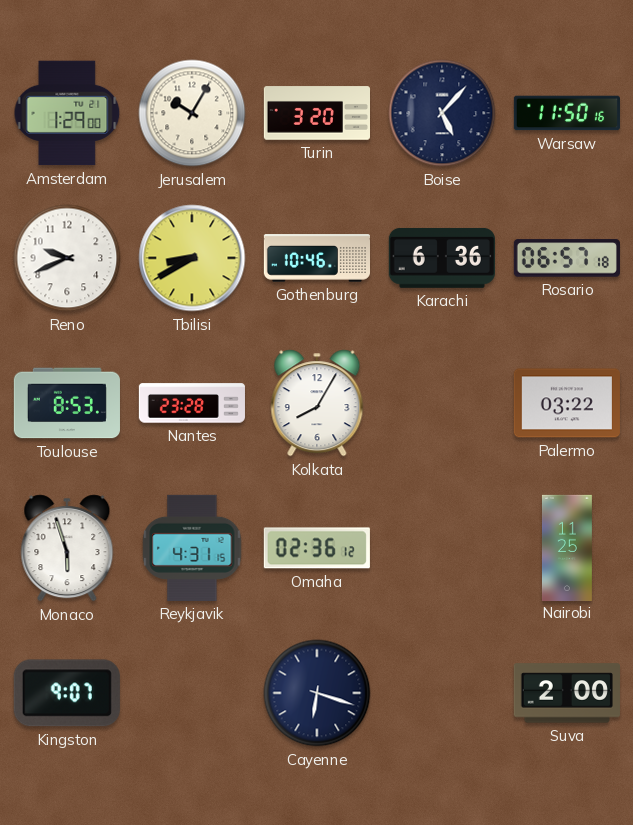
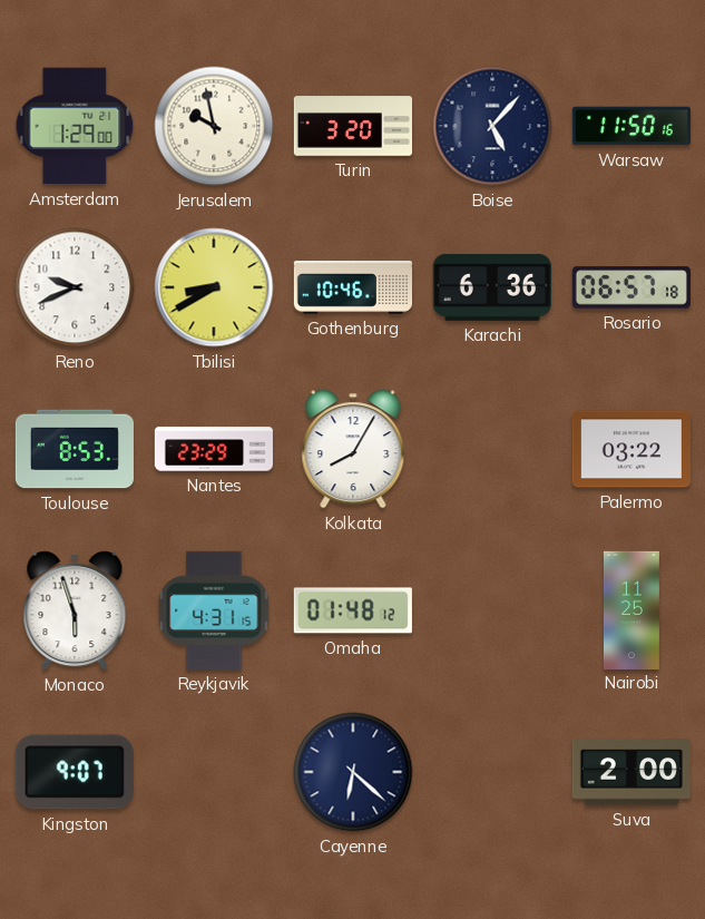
Jerusalem: 10:05 -> 9:58 (214, 126)
Nantes: 23:28 -> 23:29 (214, 449)
Omaha: 02:36 -> 01:48 (353, 610)
Cayenne: 6:18 -> 6:22 (353, 772)
